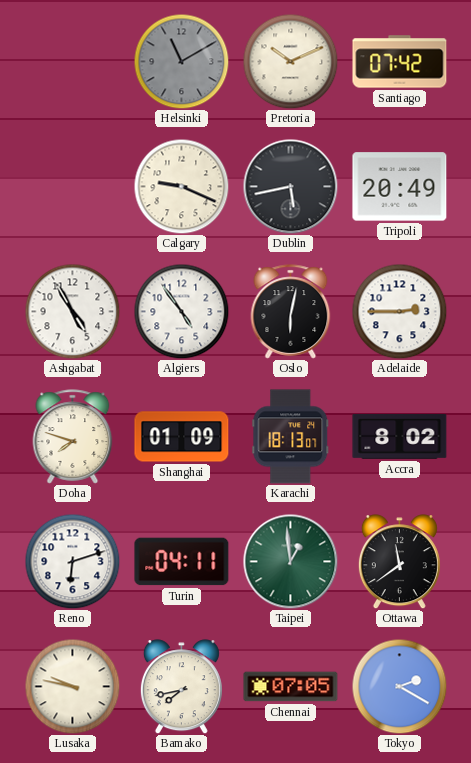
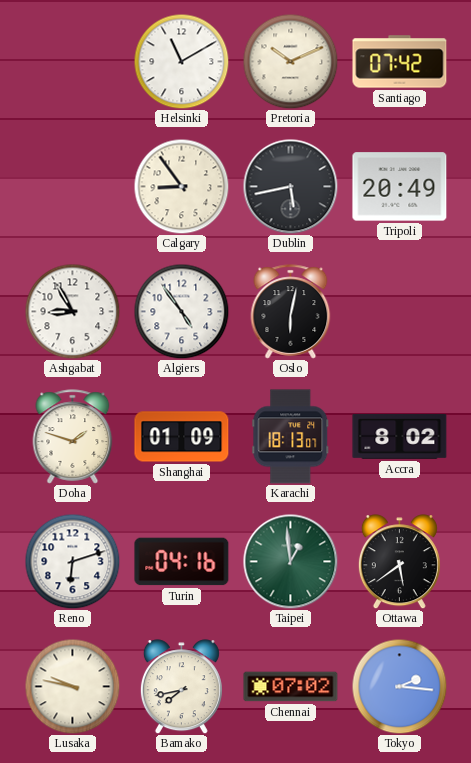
Helsinki dial: grey -> white (181, 61)
Calgary: 9:19 -> 8:54 (181, 186)
Ashgabat: 4:55 -> 8:55 (72, 311)
Adelaide: 2:45 -> none (399, 311)
Doha: 7:48 -> 1:48 (73, 437)
Turin: 04:11 -> 04:16 (182, 562)
Ottawa: 11:39 -> 5:39 (399, 562)
Chennai: 07:05 -> 07:02 (291, 687)
Tokyo: 2:20 -> 2:16 (399, 686)
